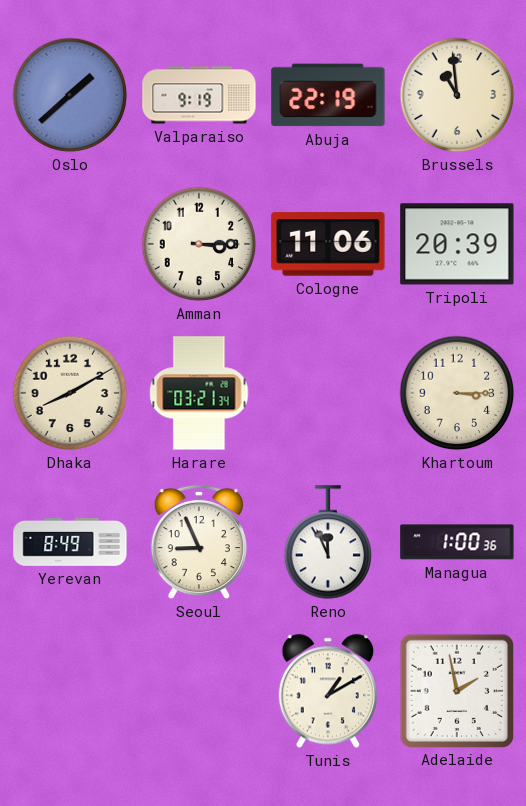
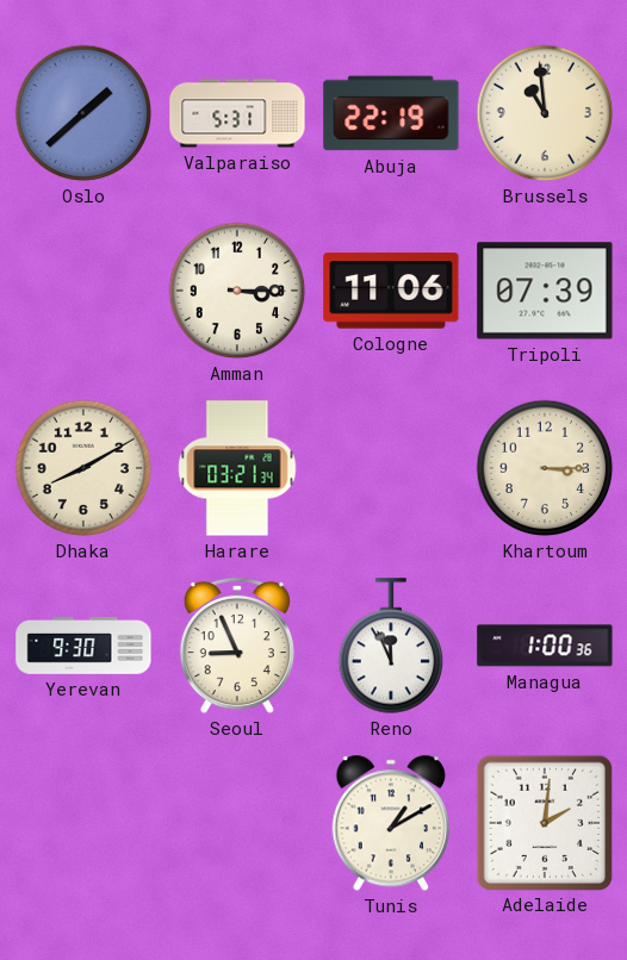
Valparaiso: 9:19 -> 5:31 (237, 113)
Tripoli: 20:39 -> 07:39 (545, 291)
Yerevan: 8:49 -> 9:30 (83, 646)
Adelaide: 1:58 -> 2:01 (544, 822)
